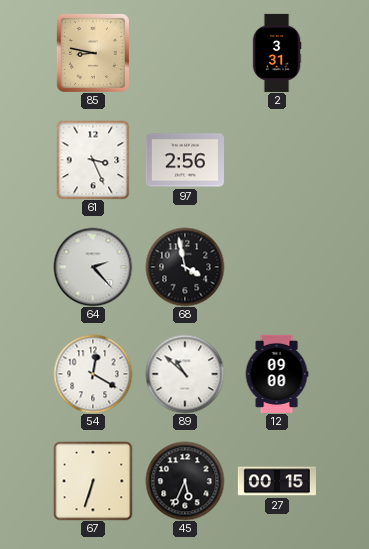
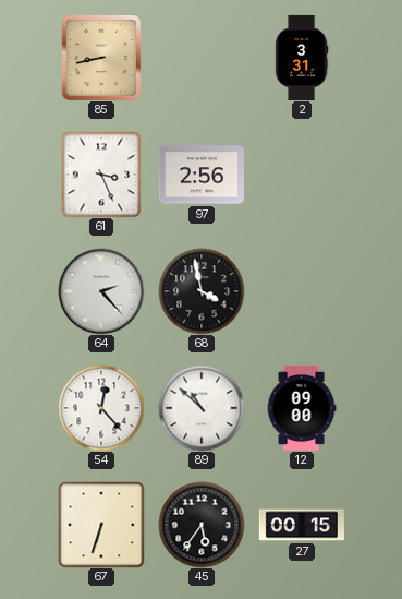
85: 8:47 -> 8:43 (101, 58)
54: 12:20 -> 12:23 (101, 408)
45: 5:34 -> 5:36 (202, 525)
